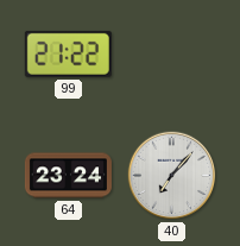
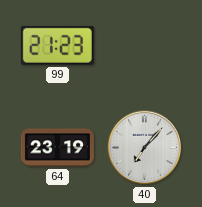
99: 21:22 -> 21:23 (57, 45)
64: 23:24 -> 23:19 (57, 148)
